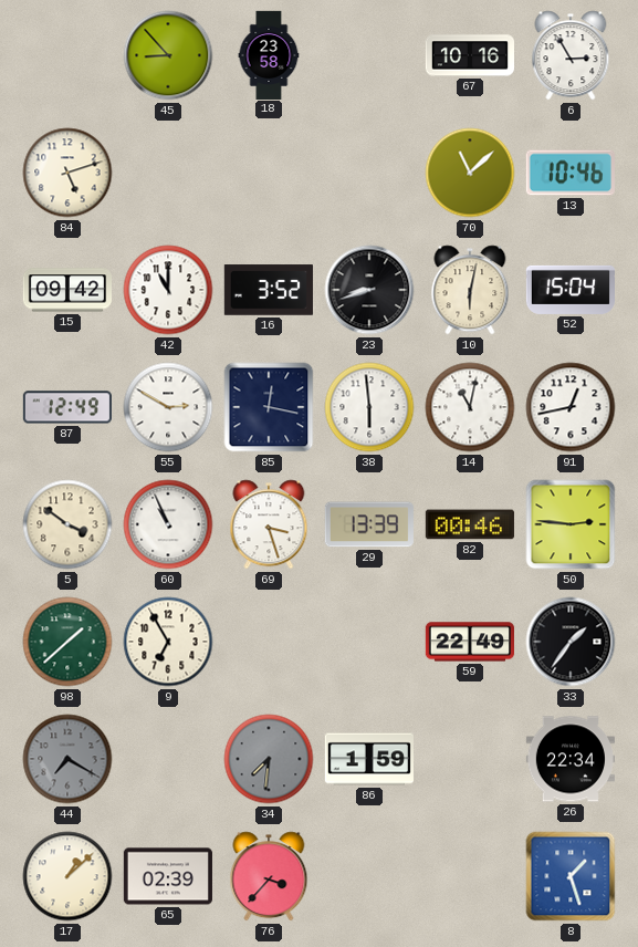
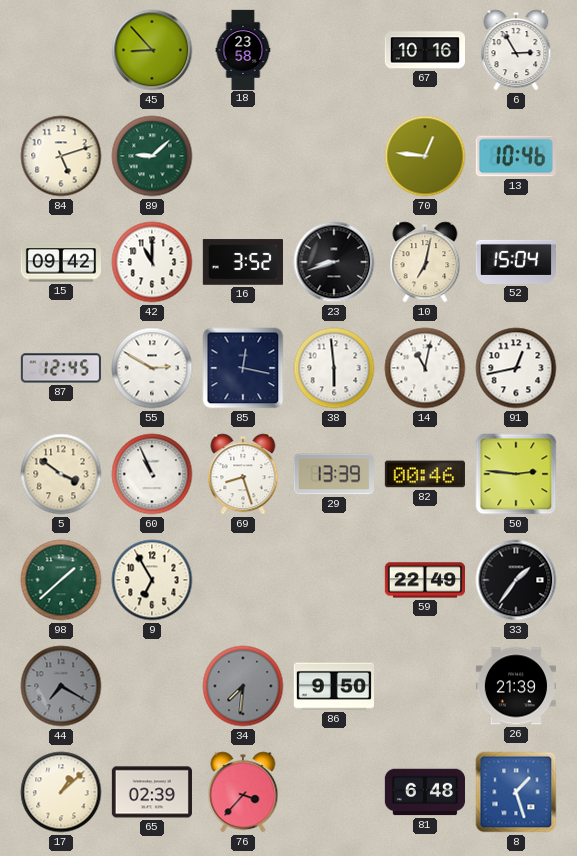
89: none -> 9:08 (152, 156)
70: 11:08 -> 12:46 (425, 156)
10: 6:02 -> 7:02 (425, 262)
87: 12:49 -> 12:45 (61, 368)
69: 3:27 -> 8:27 (243, 474)
86: 1:59 -> 9:50 (334, 686)
26: 22:34 -> 21:39 (516, 686)
81: none -> 6:48 (424, 792)
